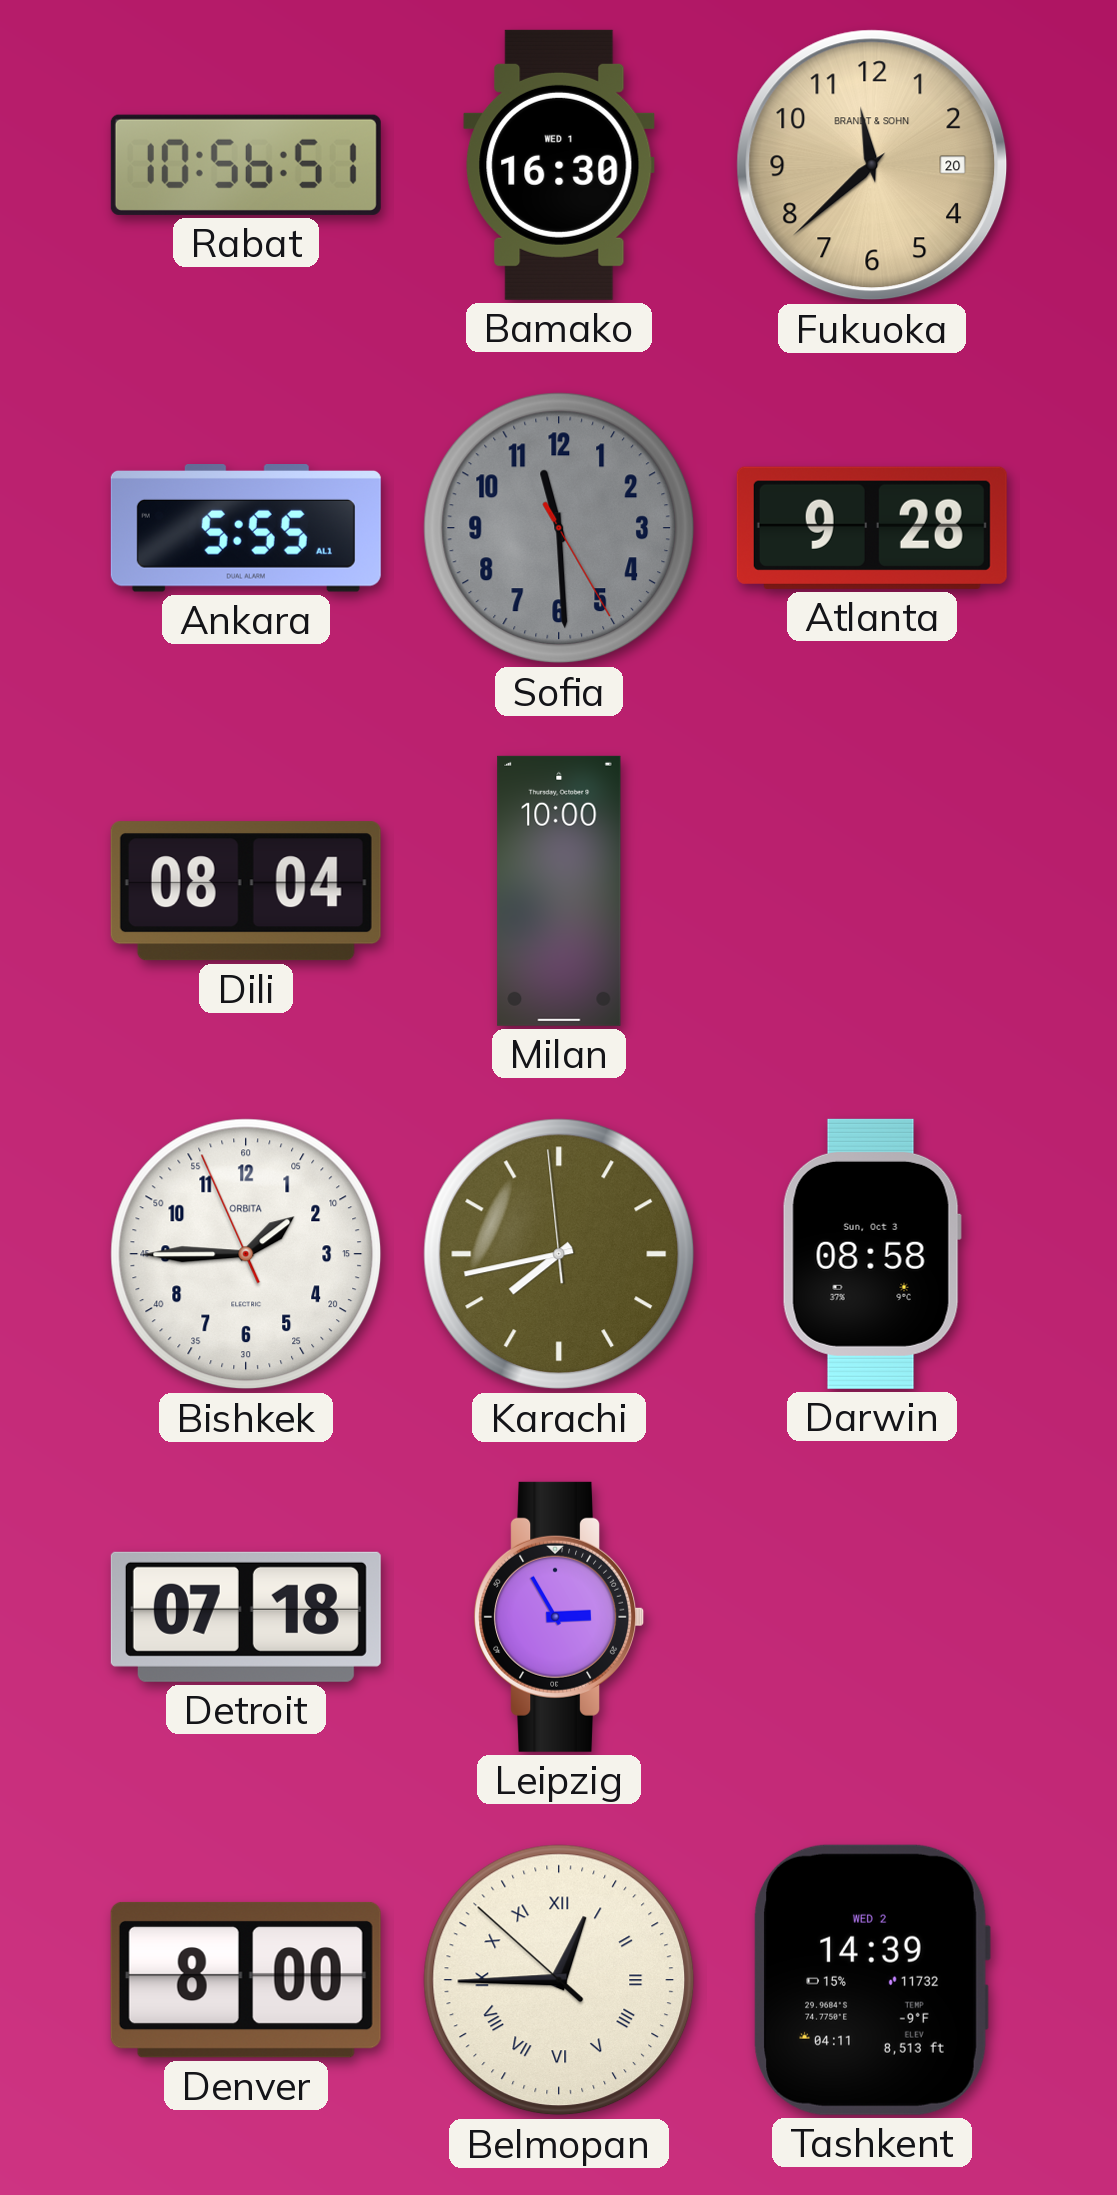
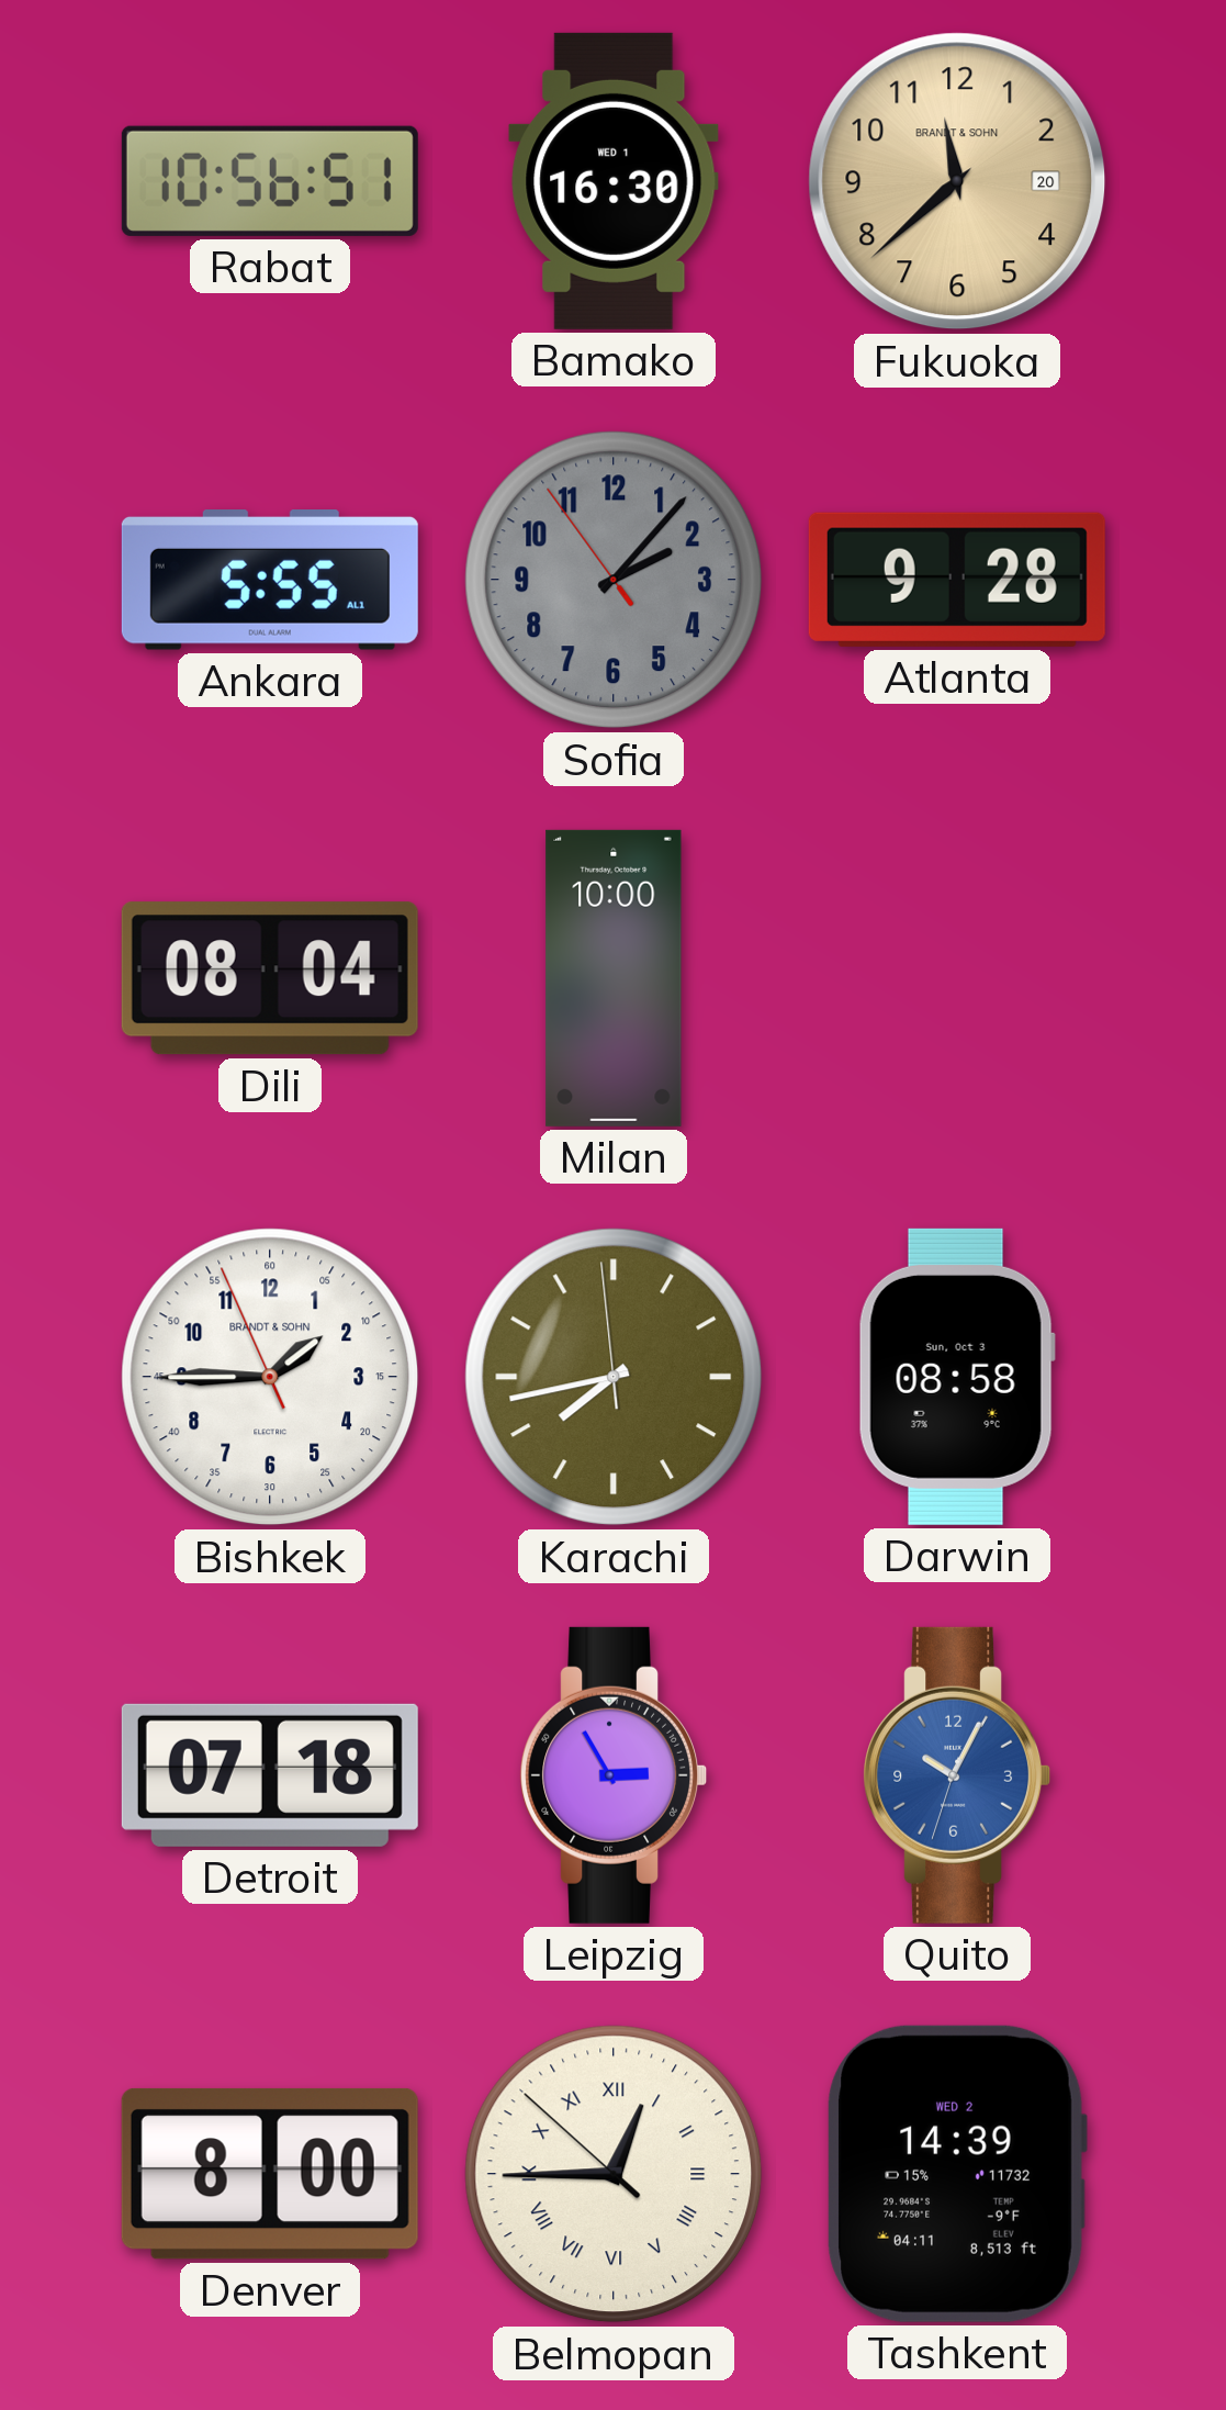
Sofia: 11:29 -> 2:06 (614, 580)
Bishkek brand: ORBITA -> BRANDT & SOHN (270, 1377)
Quito: none -> 10:04 (957, 1775)
